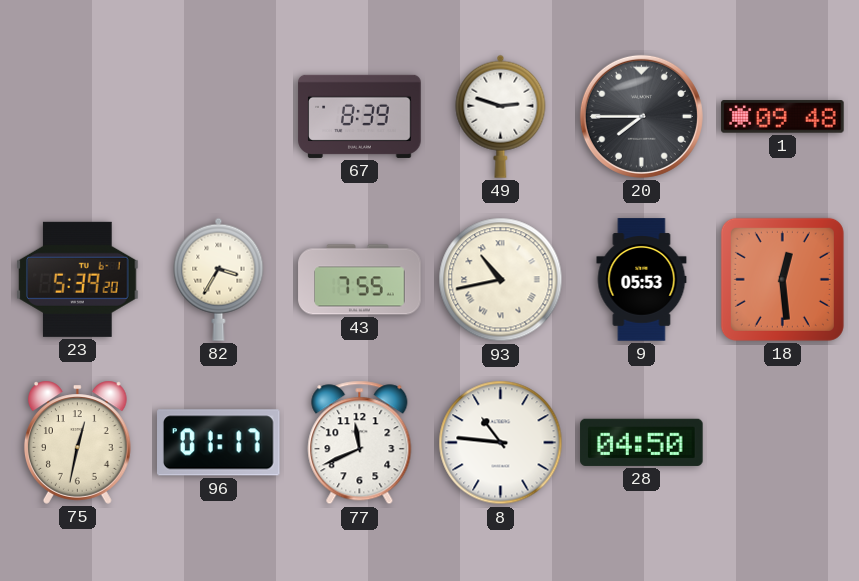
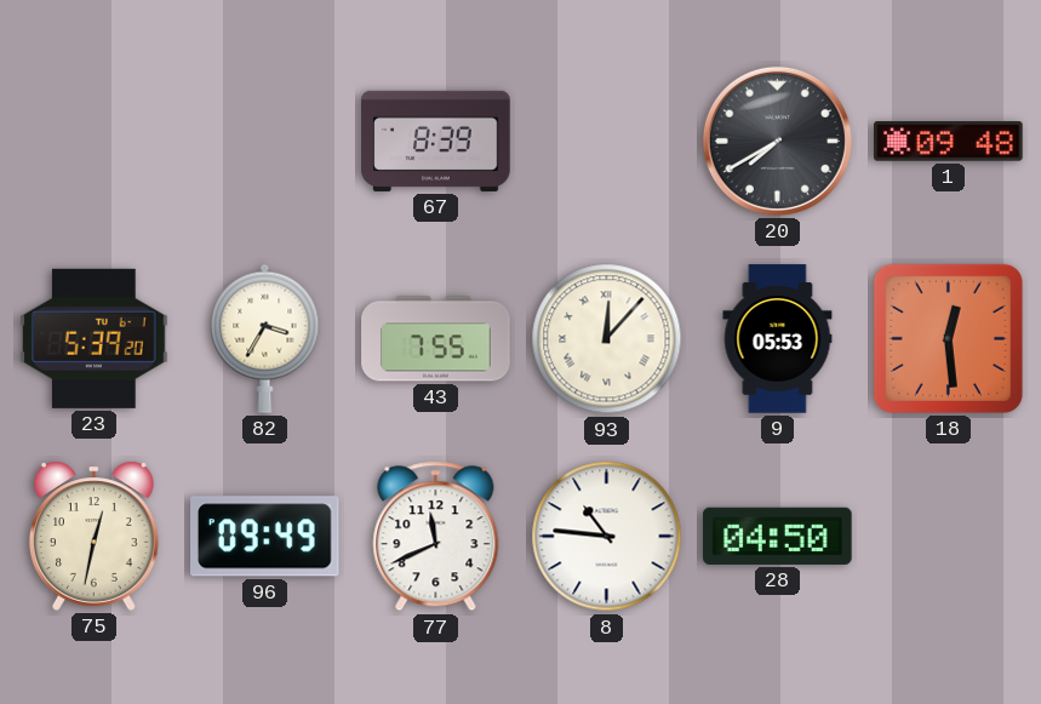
49: 2:48 -> none (501, 116)
20: 7:45 -> 7:40 (777, 141)
93: 10:43 -> 12:07 (607, 339)
96: 01:17 -> 09:49 (265, 537)
